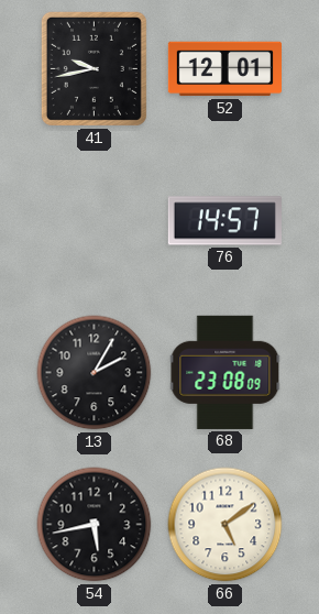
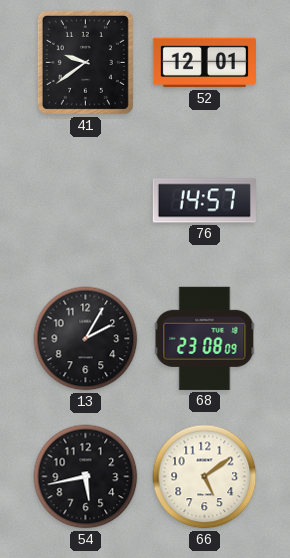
41: 9:43 -> 9:39 (85, 62)
